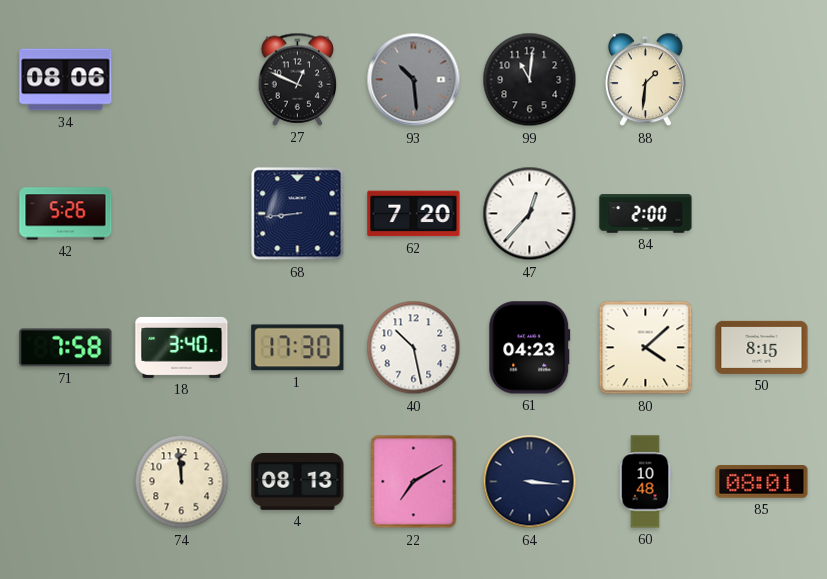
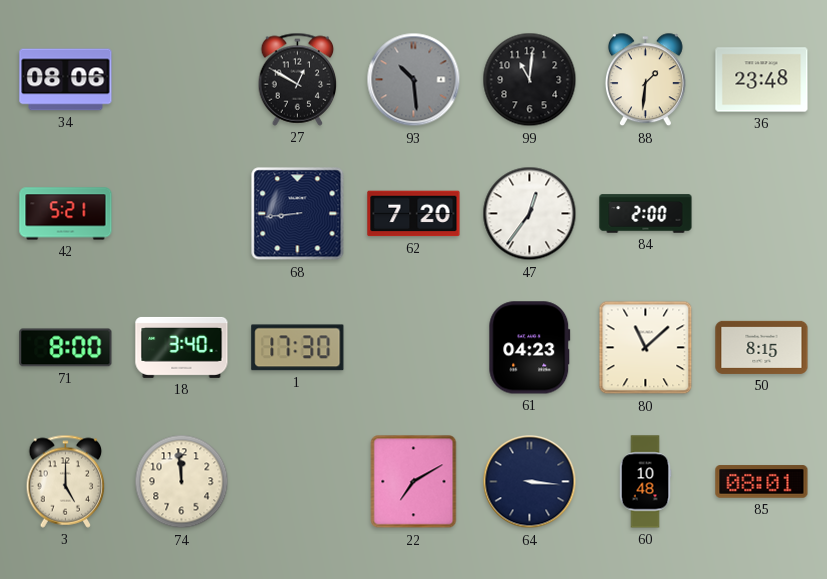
27: 12:49 -> 12:50 (298, 79)
36: none -> 23:48 (762, 80)
42: 5:26 -> 5:21 (66, 214)
47: 12:37 -> 12:36 (530, 214)
71: 7:58 -> 8:00 (66, 348)
40: 10:28 -> none (414, 348)
80: 4:08 -> 11:08 (646, 348)
3: none -> 5:00 (66, 481)
4: 08:13 -> none (298, 481)
